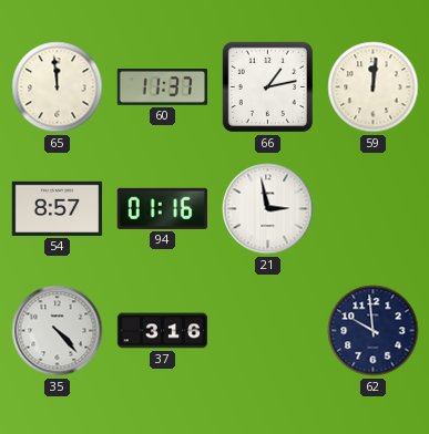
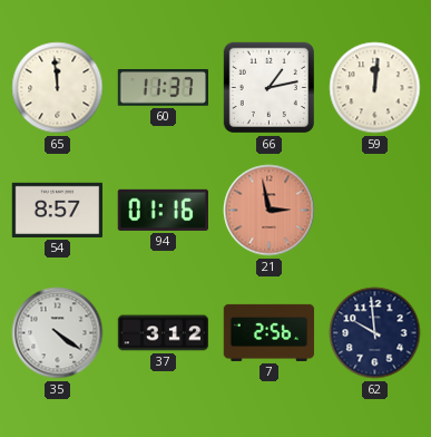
21 dial: white -> salmon (270, 211)
35: 4:23 -> 4:21 (58, 333)
37: 3:16 -> 3:12 (164, 333)
7: none -> 2:56 (270, 332)
